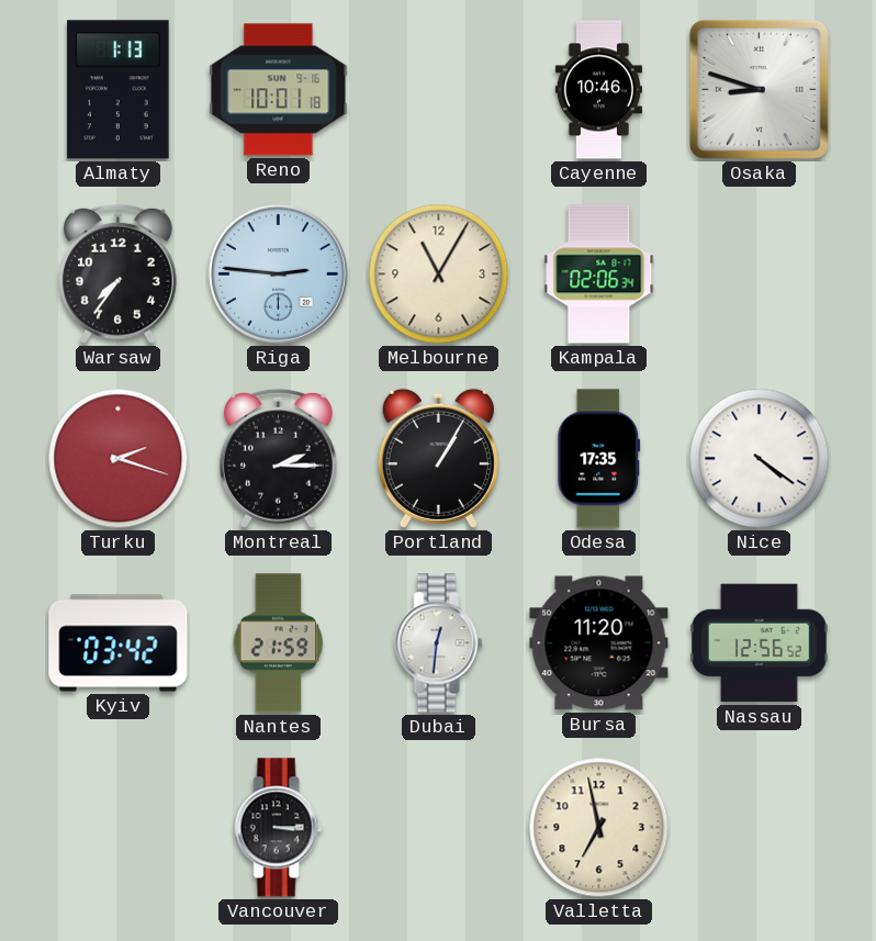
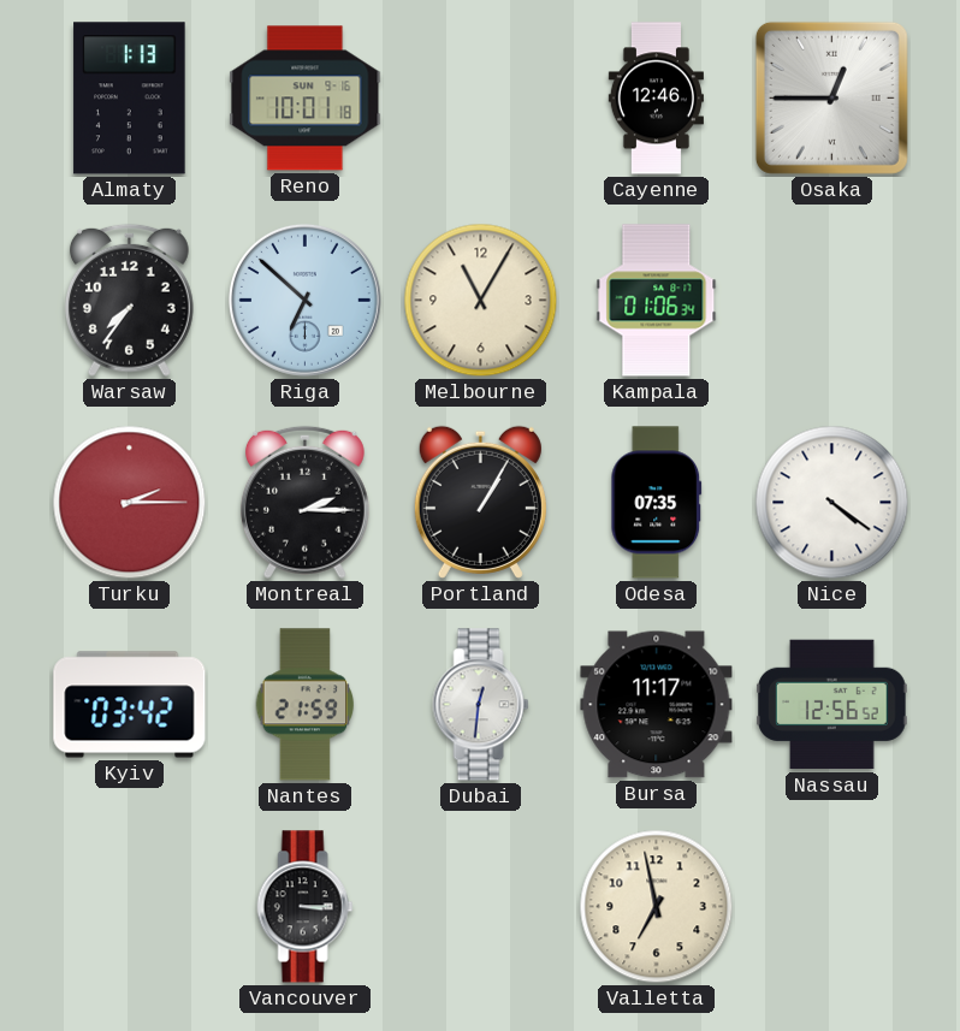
Cayenne: 10:46 -> 12:46 (656, 99)
Osaka: 8:48 -> 12:45 (831, 97)
Riga: 2:46 -> 6:52 (304, 300)
Kampala: 02:06 -> 01:06 (657, 301)
Turku: 2:18 -> 2:15 (130, 503)
Odesa: 17:35 -> 07:35 (657, 503)
Bursa: 11:20 -> 11:17 (657, 705)
